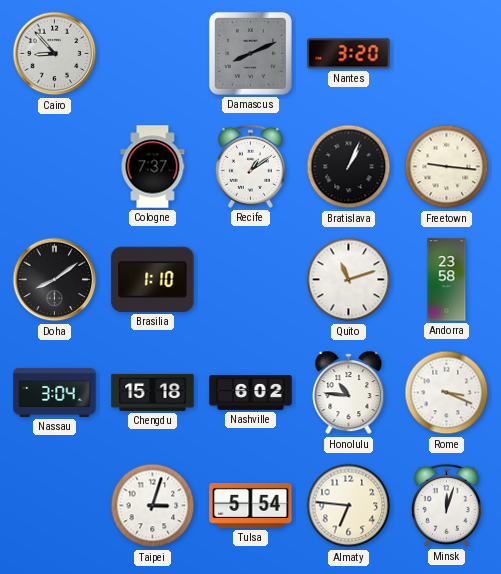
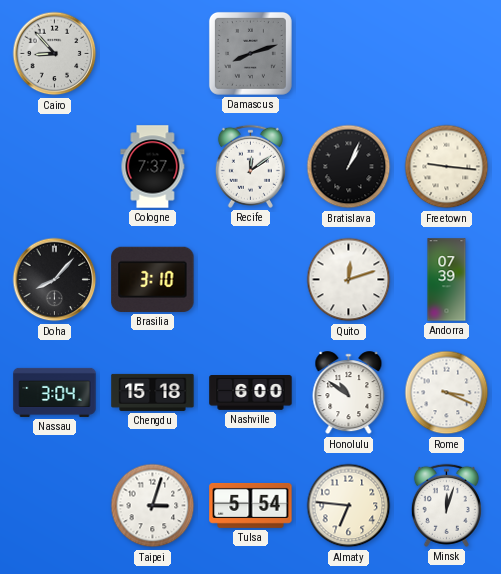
Damascus: 8:11 -> 8:12 (250, 53)
Nantes: 3:20 -> none (349, 54)
Recife: 1:09 -> 12:09 (250, 166)
Doha: 8:09 -> 8:07 (55, 280)
Brasilia: 1:10 -> 3:10 (153, 279)
Quito: 11:12 -> 12:12 (349, 280)
Andorra: 23:58 -> 07:39 (447, 280)
Nashville: 6:02 -> 6:00 (251, 393)
Honolulu: 10:46 -> 10:51 (349, 393)
